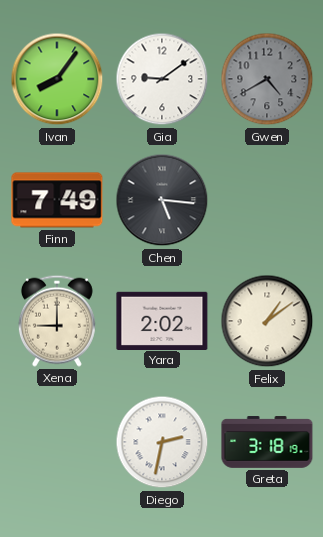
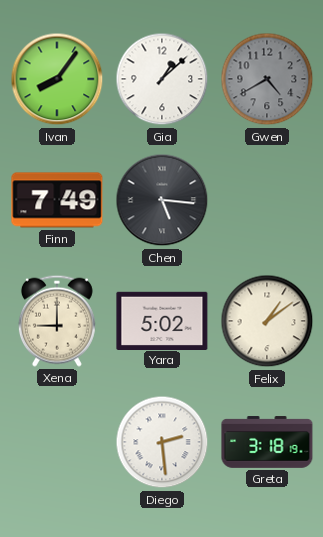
Gia: 9:09 -> 1:08 (162, 79)
Yara: 2:02 -> 5:02 (162, 320)
Diego: 2:32 -> 2:29 (162, 442)
